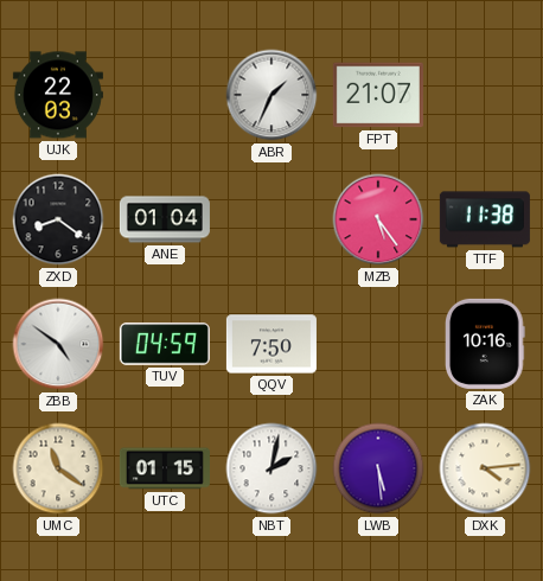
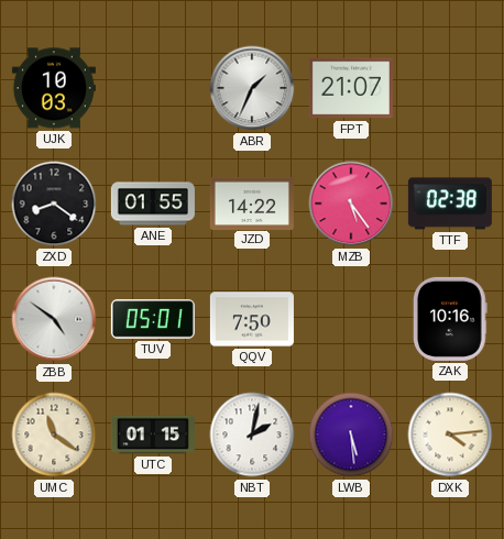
UJK: 22:03 -> 10:03 (54, 88)
ANE: 01:04 -> 01:55 (153, 204)
JZD: none -> 14:22 (252, 202)
TTF: 11:38 -> 02:38 (450, 204)
TUV: 04:59 -> 05:01 (153, 319)
